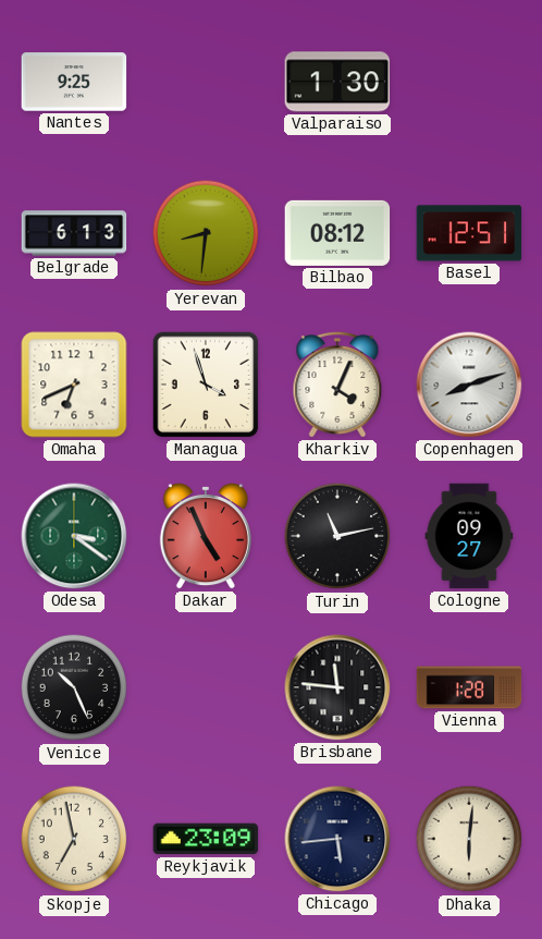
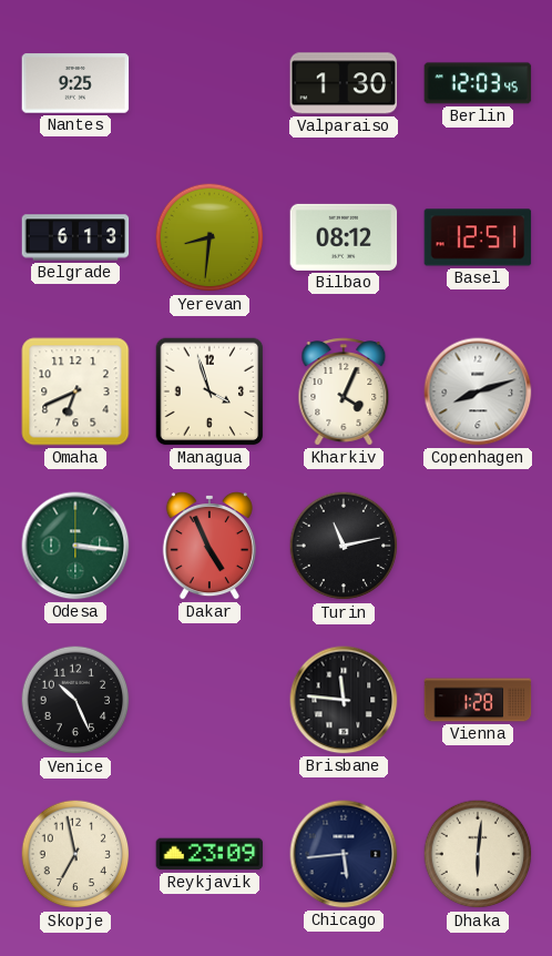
Berlin: none -> 12:03 (478, 83)
Odesa: 3:21 -> 3:16 (75, 546)
Cologne: 09:27 -> none (469, 536)
